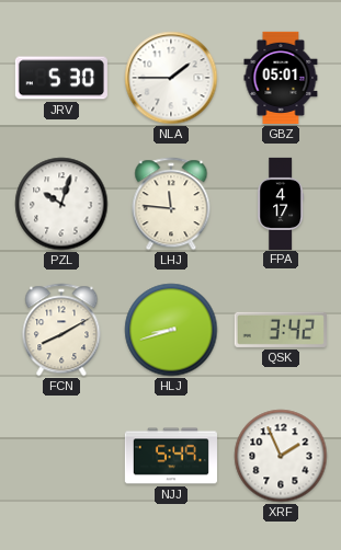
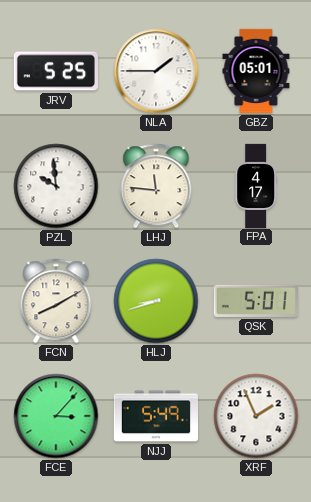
JRV: 5:30 -> 5:25 (56, 71)
PZL: 10:03 -> 9:59 (56, 186)
QSK: 3:42 -> 5:01 (256, 301)
FCE: none -> 3:07 (56, 416)
